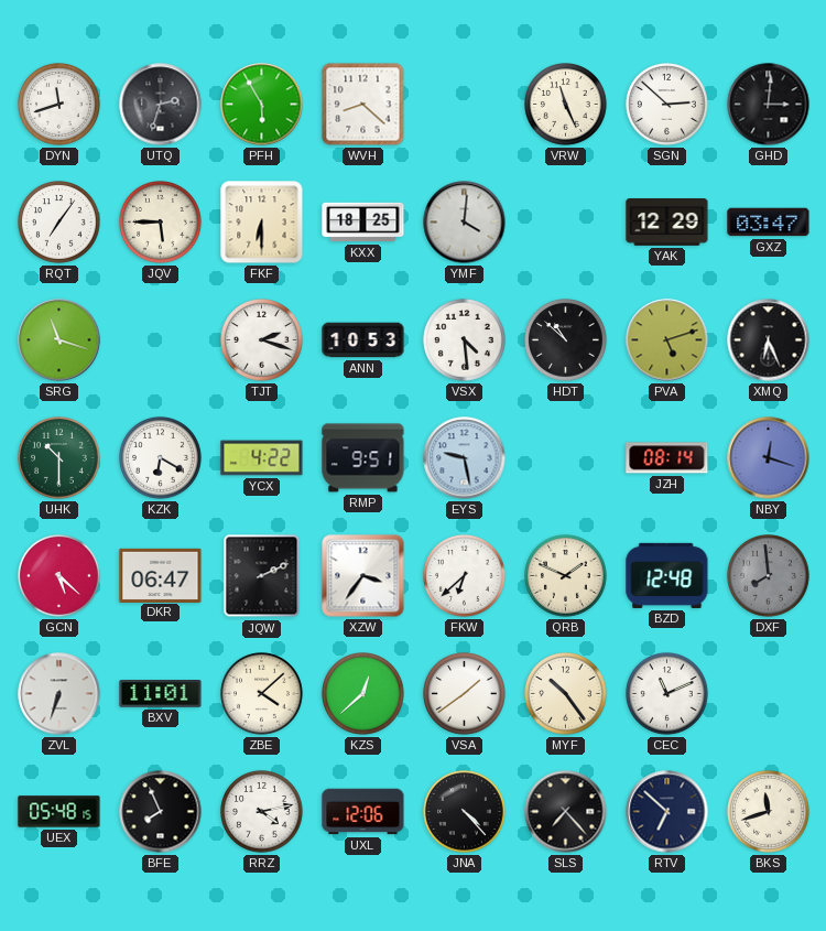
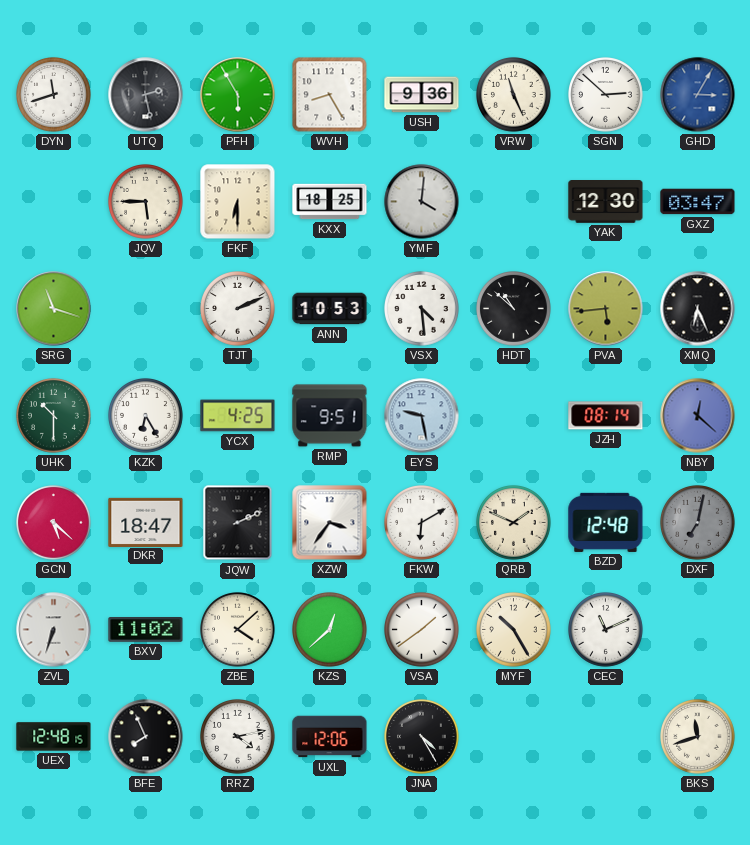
UTQ: 2:33 -> 2:28 (146, 95)
WVH: 8:22 -> 8:25 (330, 95)
USH: none -> 9:36 (422, 95)
GHD: 3:01 -> 3:05 (698, 95)
GHD dial: black -> blue (698, 95)
RQT: 7:06 -> none (59, 223)
YAK: 12:29 -> 12:30 (606, 202)
TJT: 2:18 -> 2:11 (238, 309)
PVA: 5:12 -> 5:44 (606, 309)
KZK: 6:20 -> 6:25 (146, 416)
YCX: 4:22 -> 4:25 (238, 416)
NBY: 12:18 -> 12:22 (698, 416)
DKR: 06:47 -> 18:47 (146, 522)
FKW: 6:38 -> 6:10 (422, 523)
DXF: 7:59 -> 7:02 (698, 523)
BXV: 11:01 -> 11:02 (146, 630)
MYF: 10:24 -> 10:25 (514, 630)
UEX: 05:48 -> 12:48 (54, 737)
JNA: 4:23 -> 4:25 (422, 737)
SLS: 7:23 -> none (566, 812)
RTV: 6:52 -> none (667, 812)
